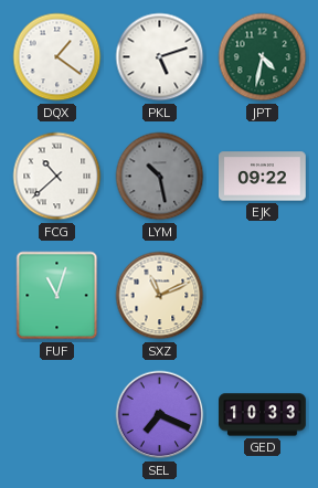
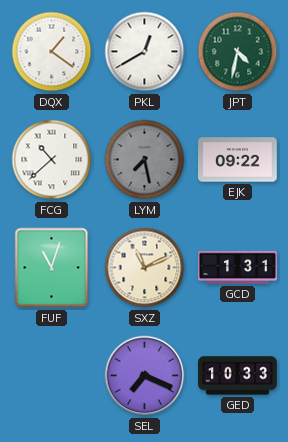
PKL: 5:12 -> 12:40 (145, 52)
LYM: 10:28 -> 7:28 (145, 160)
GCD: none -> 1:31 (238, 267)
